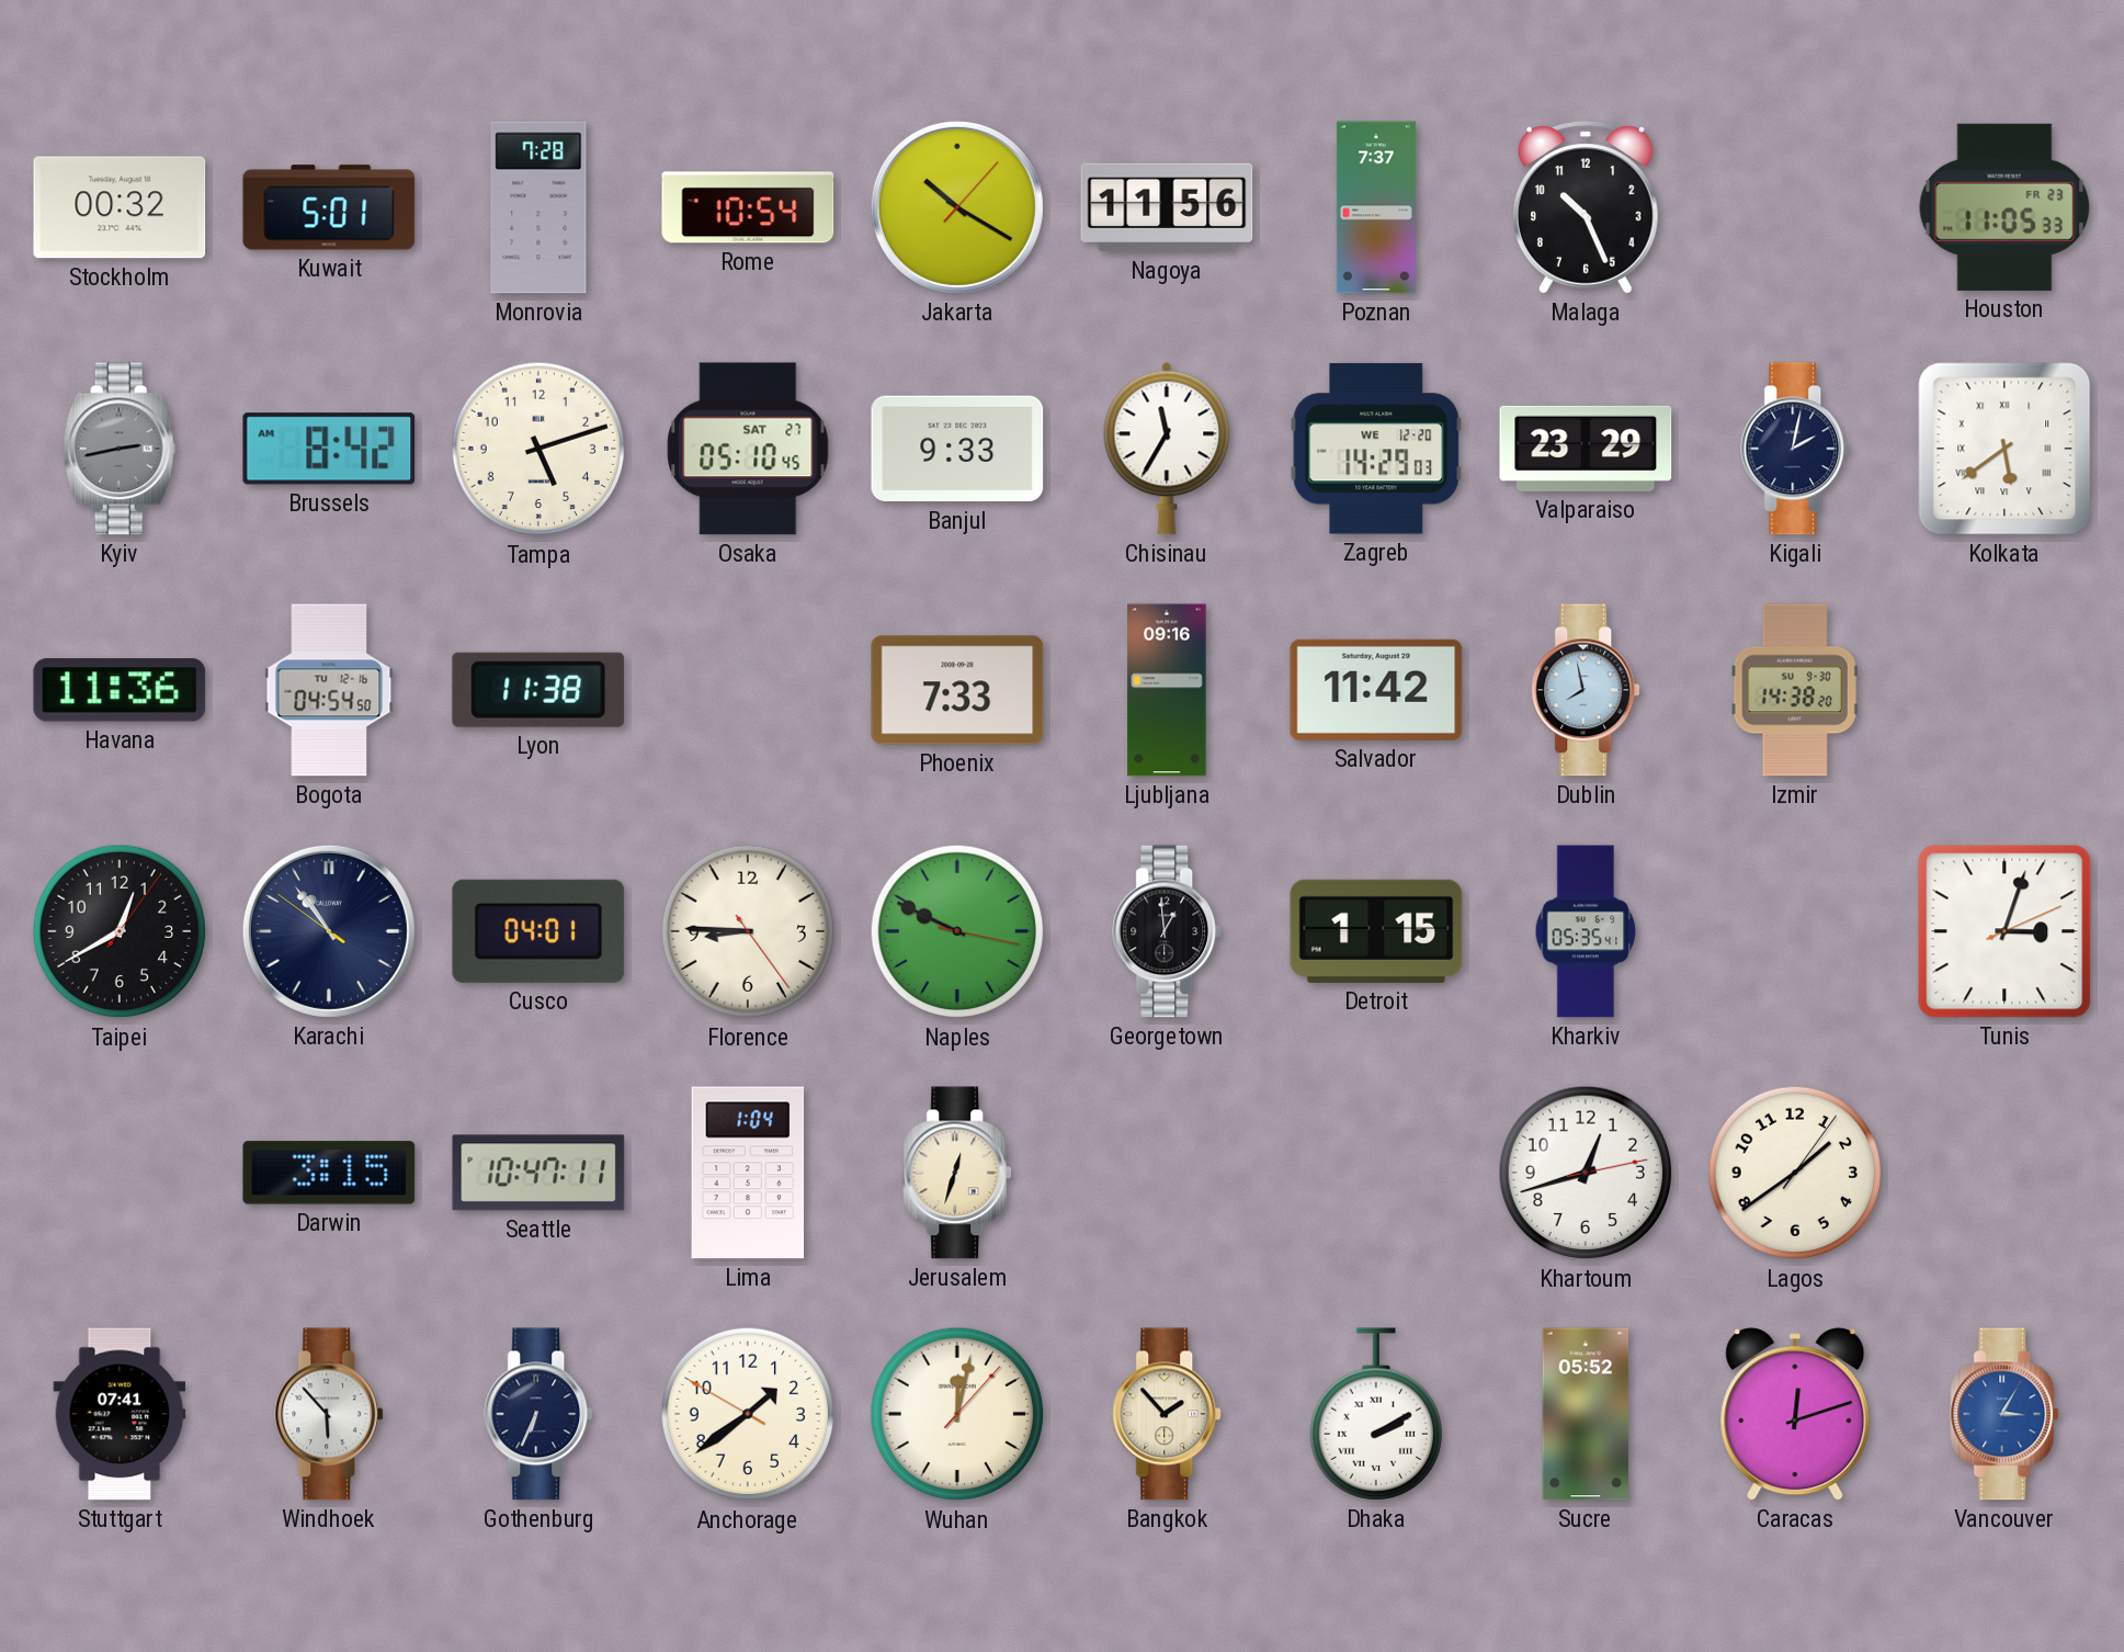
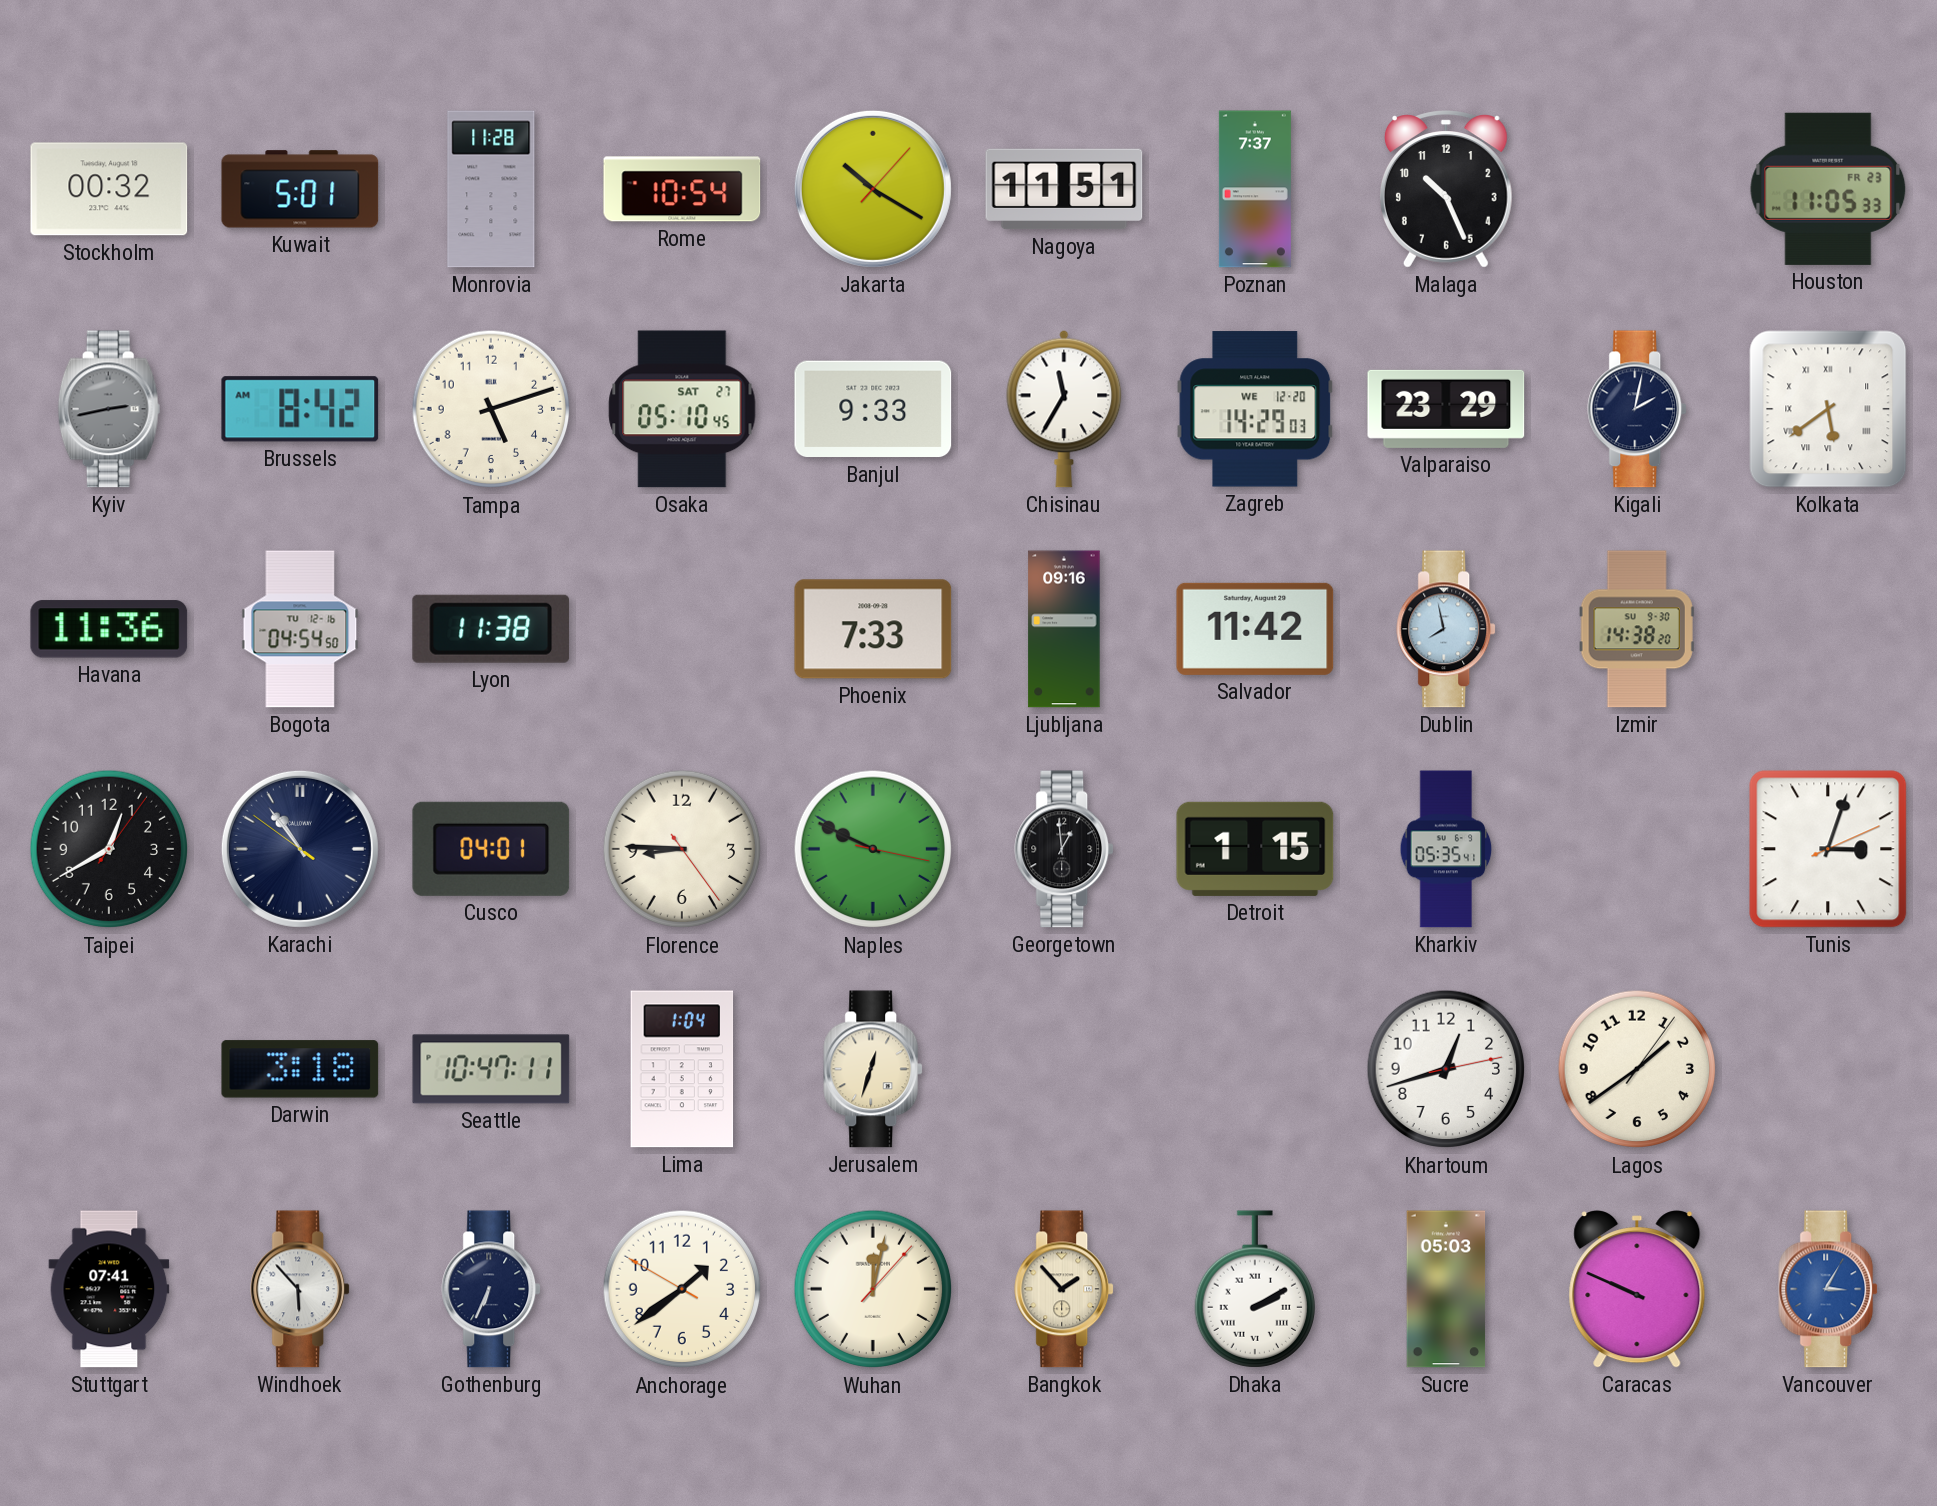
Monrovia: 7:28 -> 11:28 (491, 189)
Nagoya: 11:56 -> 11:51 (1064, 189)
Darwin: 3:15 -> 3:18 (300, 1069)
Sucre: 05:52 -> 05:03 (1446, 1289)
Caracas: 12:12 -> 9:49 (1637, 1289)
